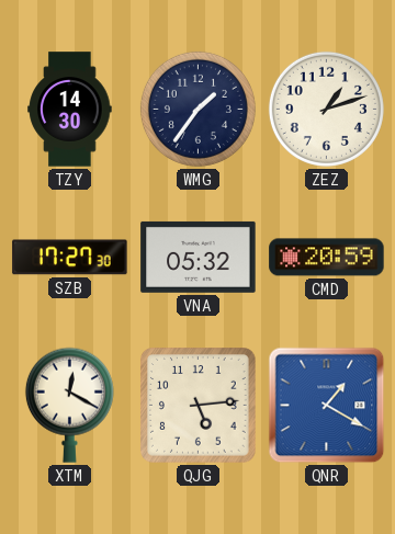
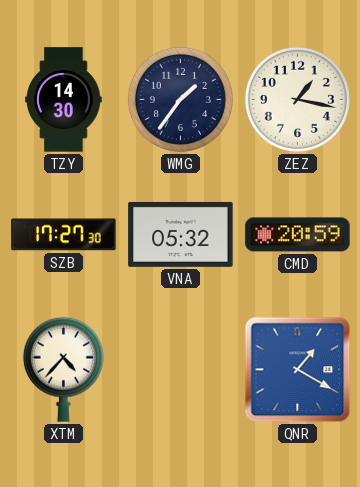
ZEZ: 1:12 -> 1:17 (297, 99)
XTM: 12:20 -> 4:37 (63, 369)
QJG: 5:14 -> none (199, 406)
